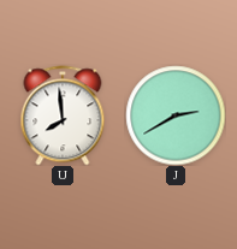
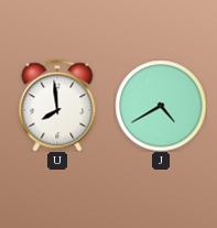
J: 2:40 -> 4:40 (161, 106)
